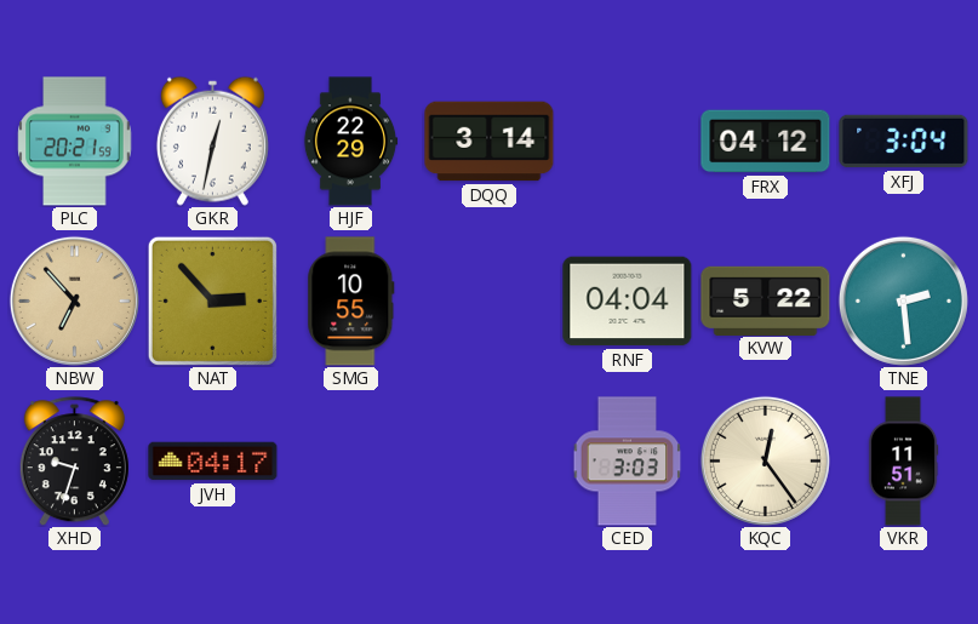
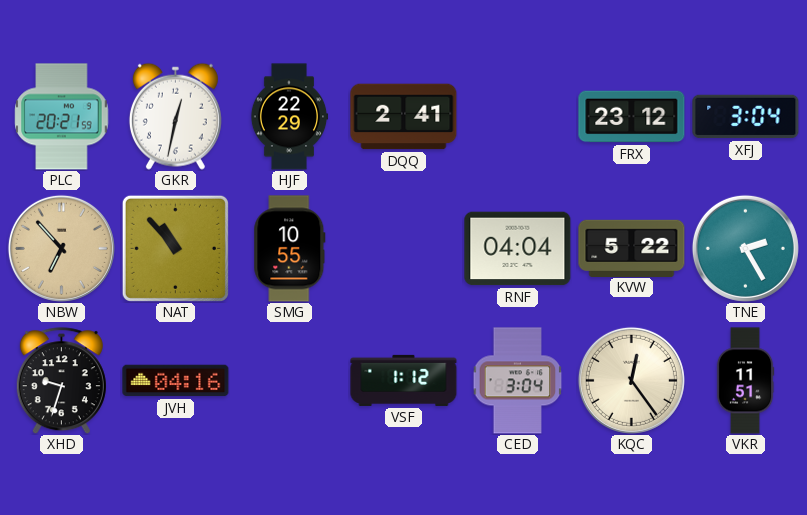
DQQ: 3:14 -> 2:41 (404, 117)
FRX: 04:12 -> 23:12 (632, 117)
NAT: 2:53 -> 10:53 (175, 248)
TNE: 2:29 -> 2:25 (745, 248)
JVH: 04:17 -> 04:16 (176, 381)
VSF: none -> 1:12 (404, 380)
CED: 3:03 -> 3:04 (518, 381)
